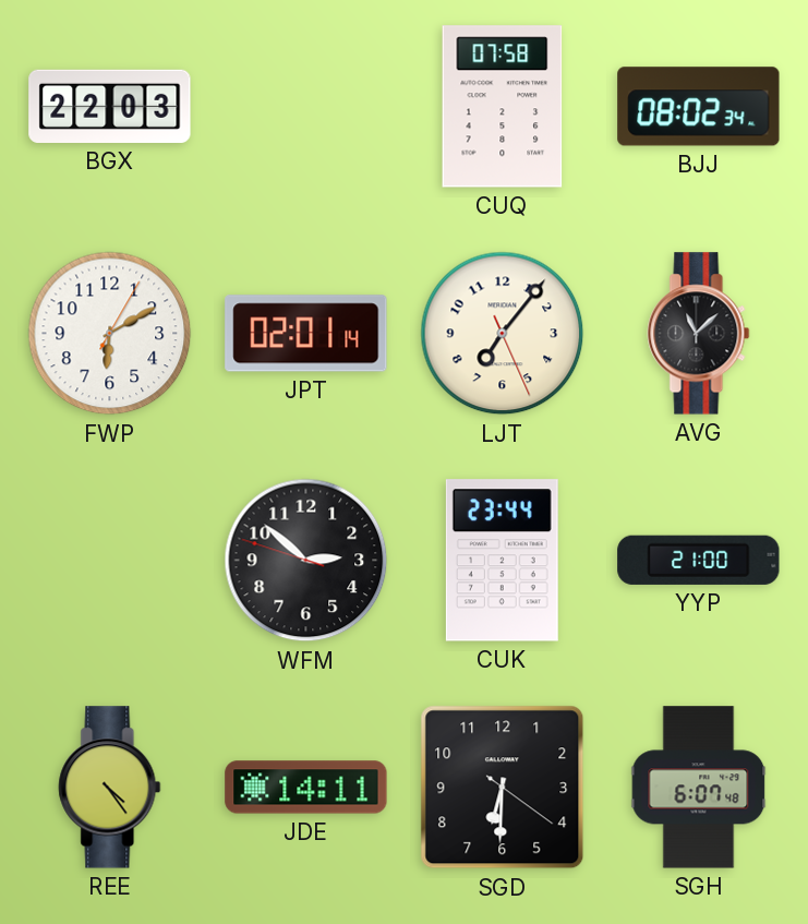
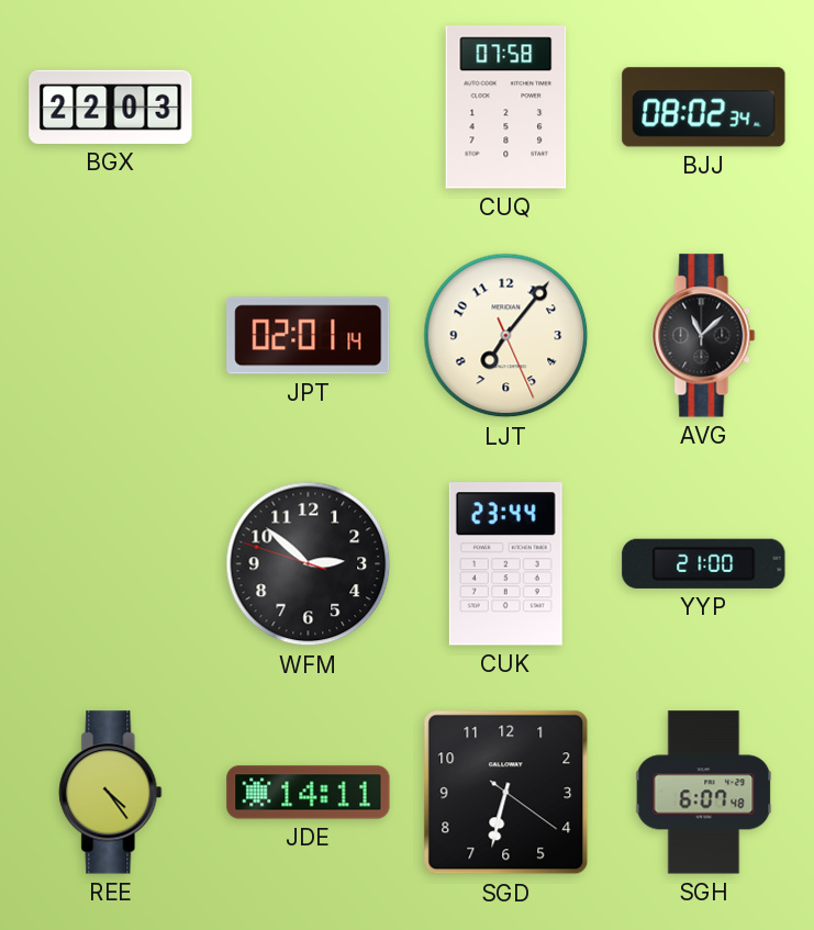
FWP: 6:10 -> none (110, 334)
SGD: 6:30 -> 6:32 (506, 793)
